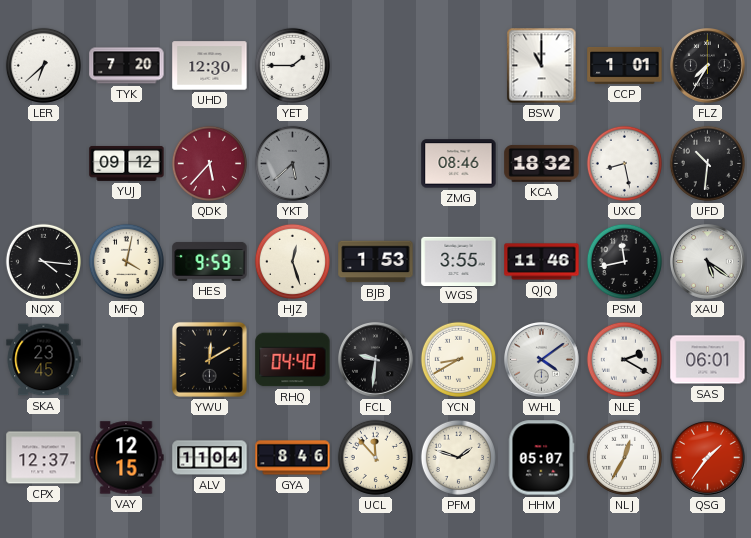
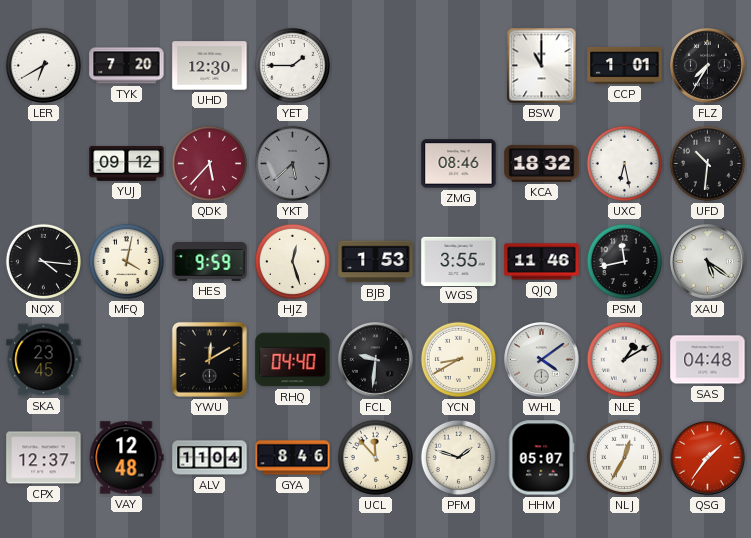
LER: 6:38 -> 6:40 (43, 65)
UXC: 8:28 -> 6:28 (624, 163)
NLE: 2:20 -> 1:10 (624, 359)
SAS: 06:01 -> 04:48 (708, 360)
VAY: 12:15 -> 12:48 (126, 458)
